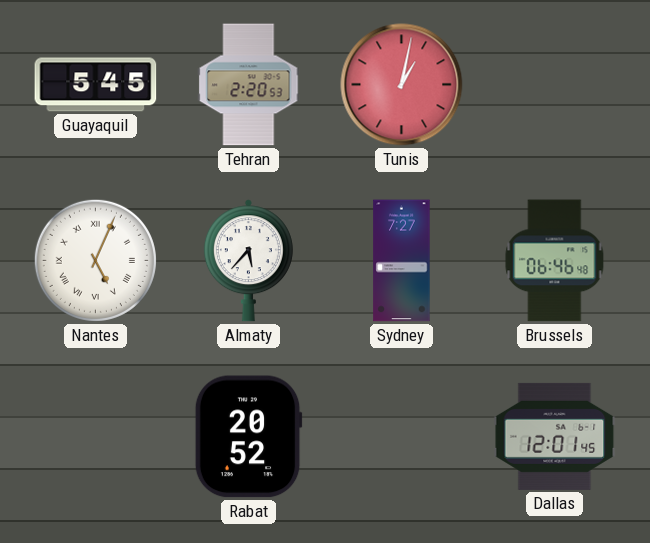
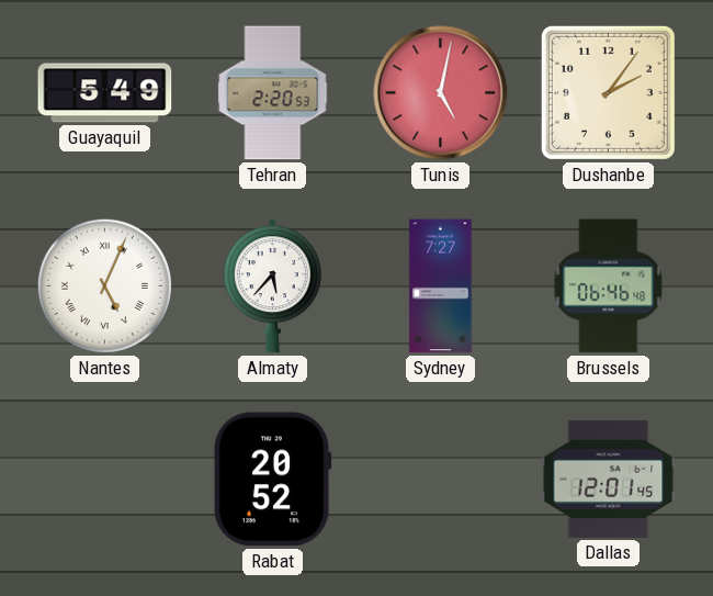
Guayaquil: 5:45 -> 5:49 (105, 93)
Tunis: 1:02 -> 5:02 (441, 93)
Dushanbe: none -> 2:06 (608, 92)
